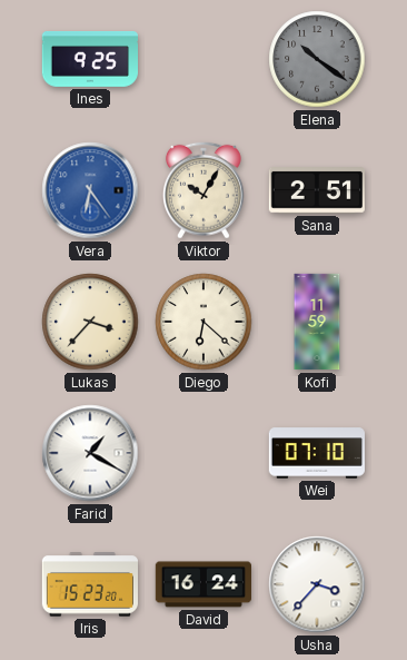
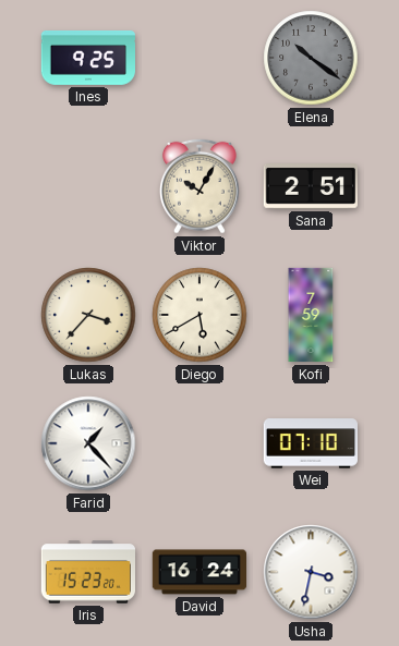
Vera: 6:24 -> none (90, 190)
Diego: 6:22 -> 5:40 (199, 315)
Kofi: 11:59 -> 7:59 (311, 315)
Farid: 1:20 -> 1:23 (88, 443)
Usha: 3:37 -> 3:32 (311, 572)
